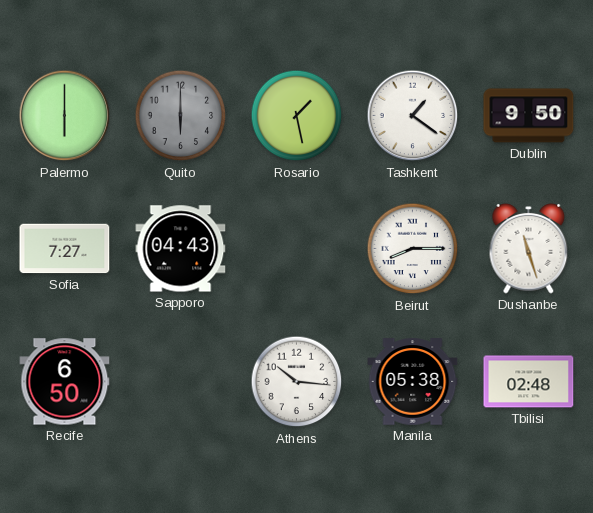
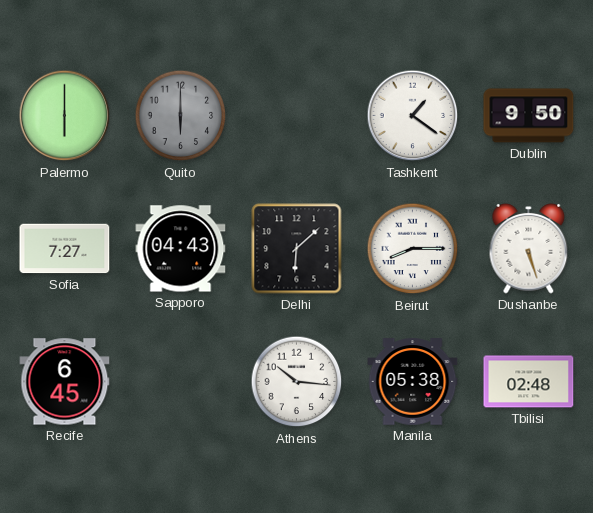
Rosario: 1:28 -> none (297, 116)
Delhi: none -> 6:08 (297, 249)
Dushanbe: 11:27 -> 5:27 (529, 248)
Recife: 6:50 -> 6:45 (65, 382)
